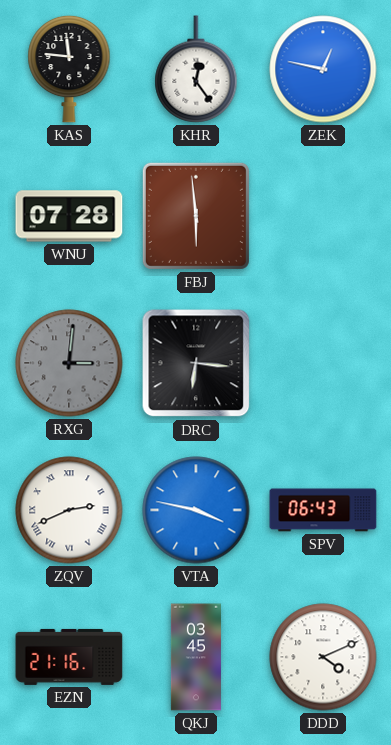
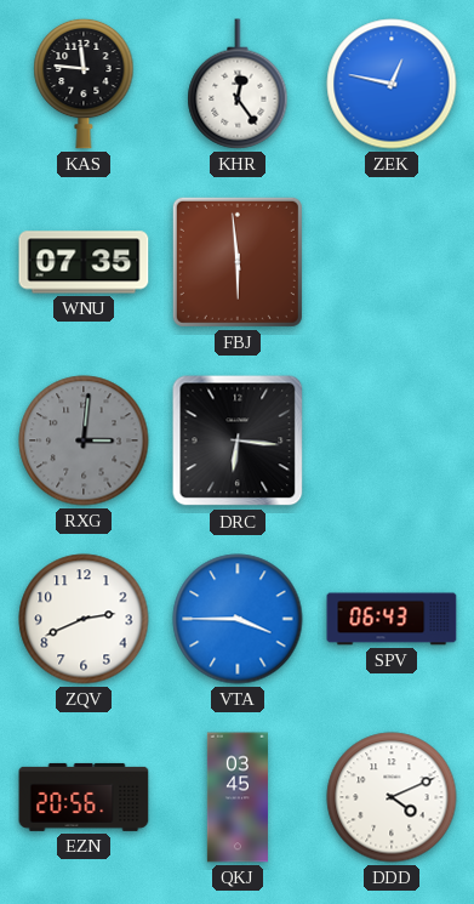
WNU: 07:28 -> 07:35 (84, 262)
ZQV numerals: Roman -> Arabic (84, 619)
VTA: 3:47 -> 3:45 (238, 619)
EZN: 21:16 -> 20:56 (84, 797)
